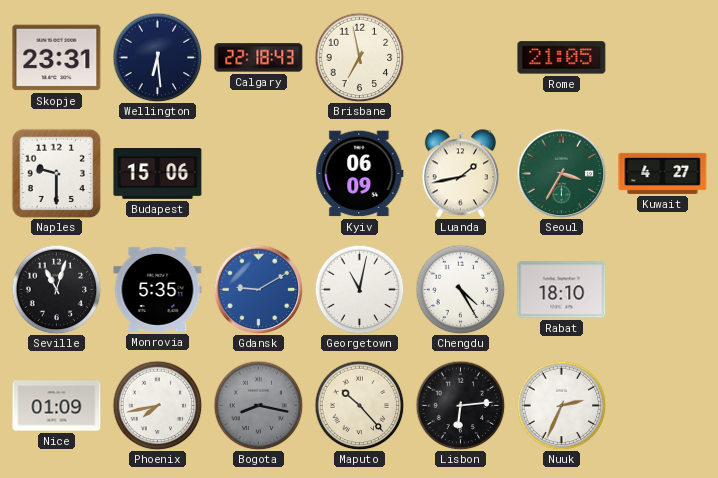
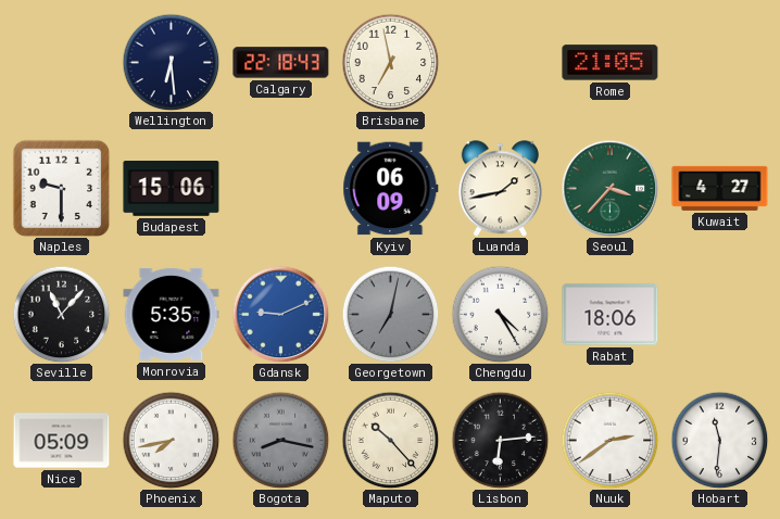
Skopje: 23:31 -> none (57, 58)
Seoul: 3:35 -> 3:37 (609, 188)
Seville: 11:03 -> 11:07 (61, 314)
Gdansk: 9:10 -> 9:11 (280, 314)
Georgetown: 11:02 -> 7:02 (390, 314)
Georgetown dial: white -> grey (390, 314)
Rabat: 18:10 -> 18:06 (611, 315)
Nice: 01:09 -> 05:09 (62, 441)
Nuuk: 2:34 -> 2:39 (609, 440)
Hobart: none -> 11:31 (719, 440)
